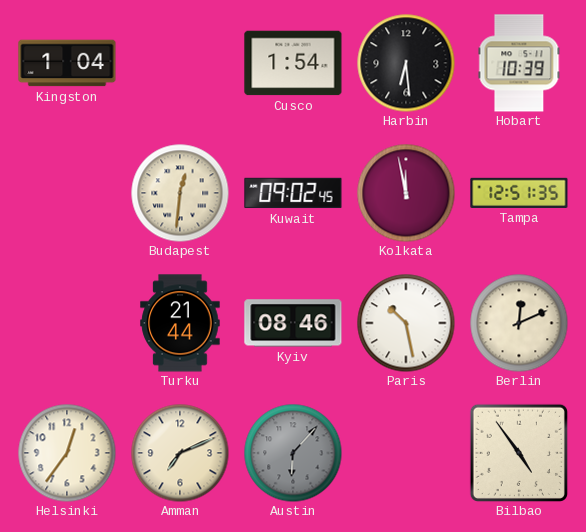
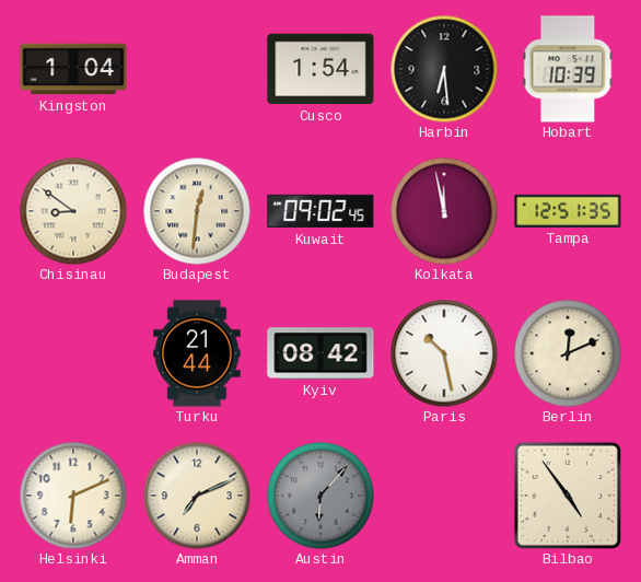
Chisinau: none -> 8:51 (73, 211)
Kyiv: 08:46 -> 08:42 (320, 353)
Helsinki: 12:36 -> 6:11 (73, 496)
